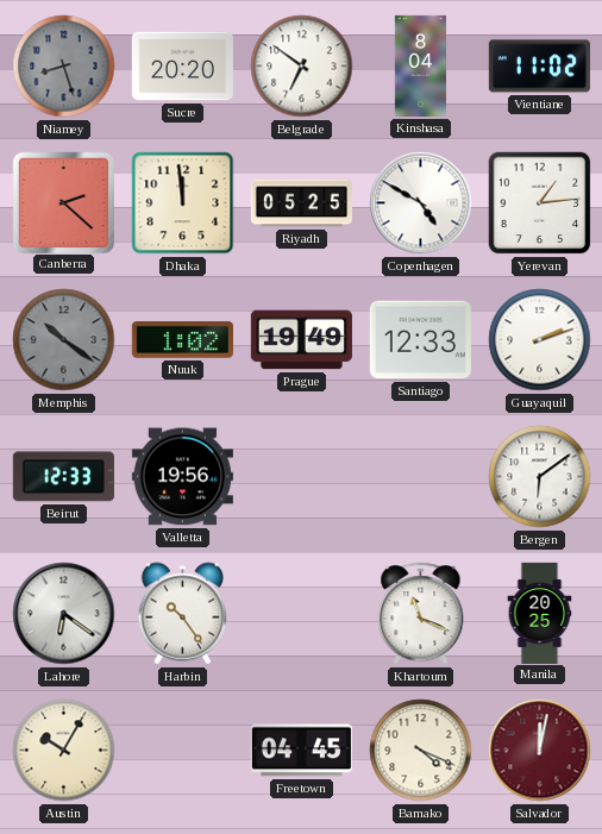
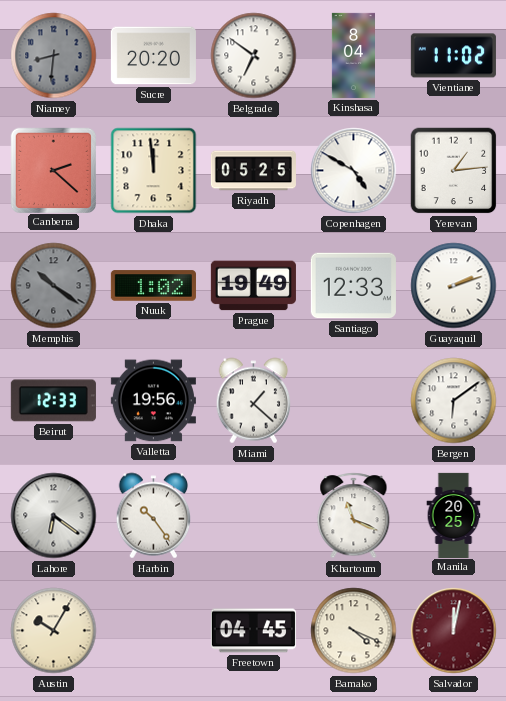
Niamey: 8:27 -> 8:31 (54, 56)
Miami: none -> 1:22 (254, 401)
